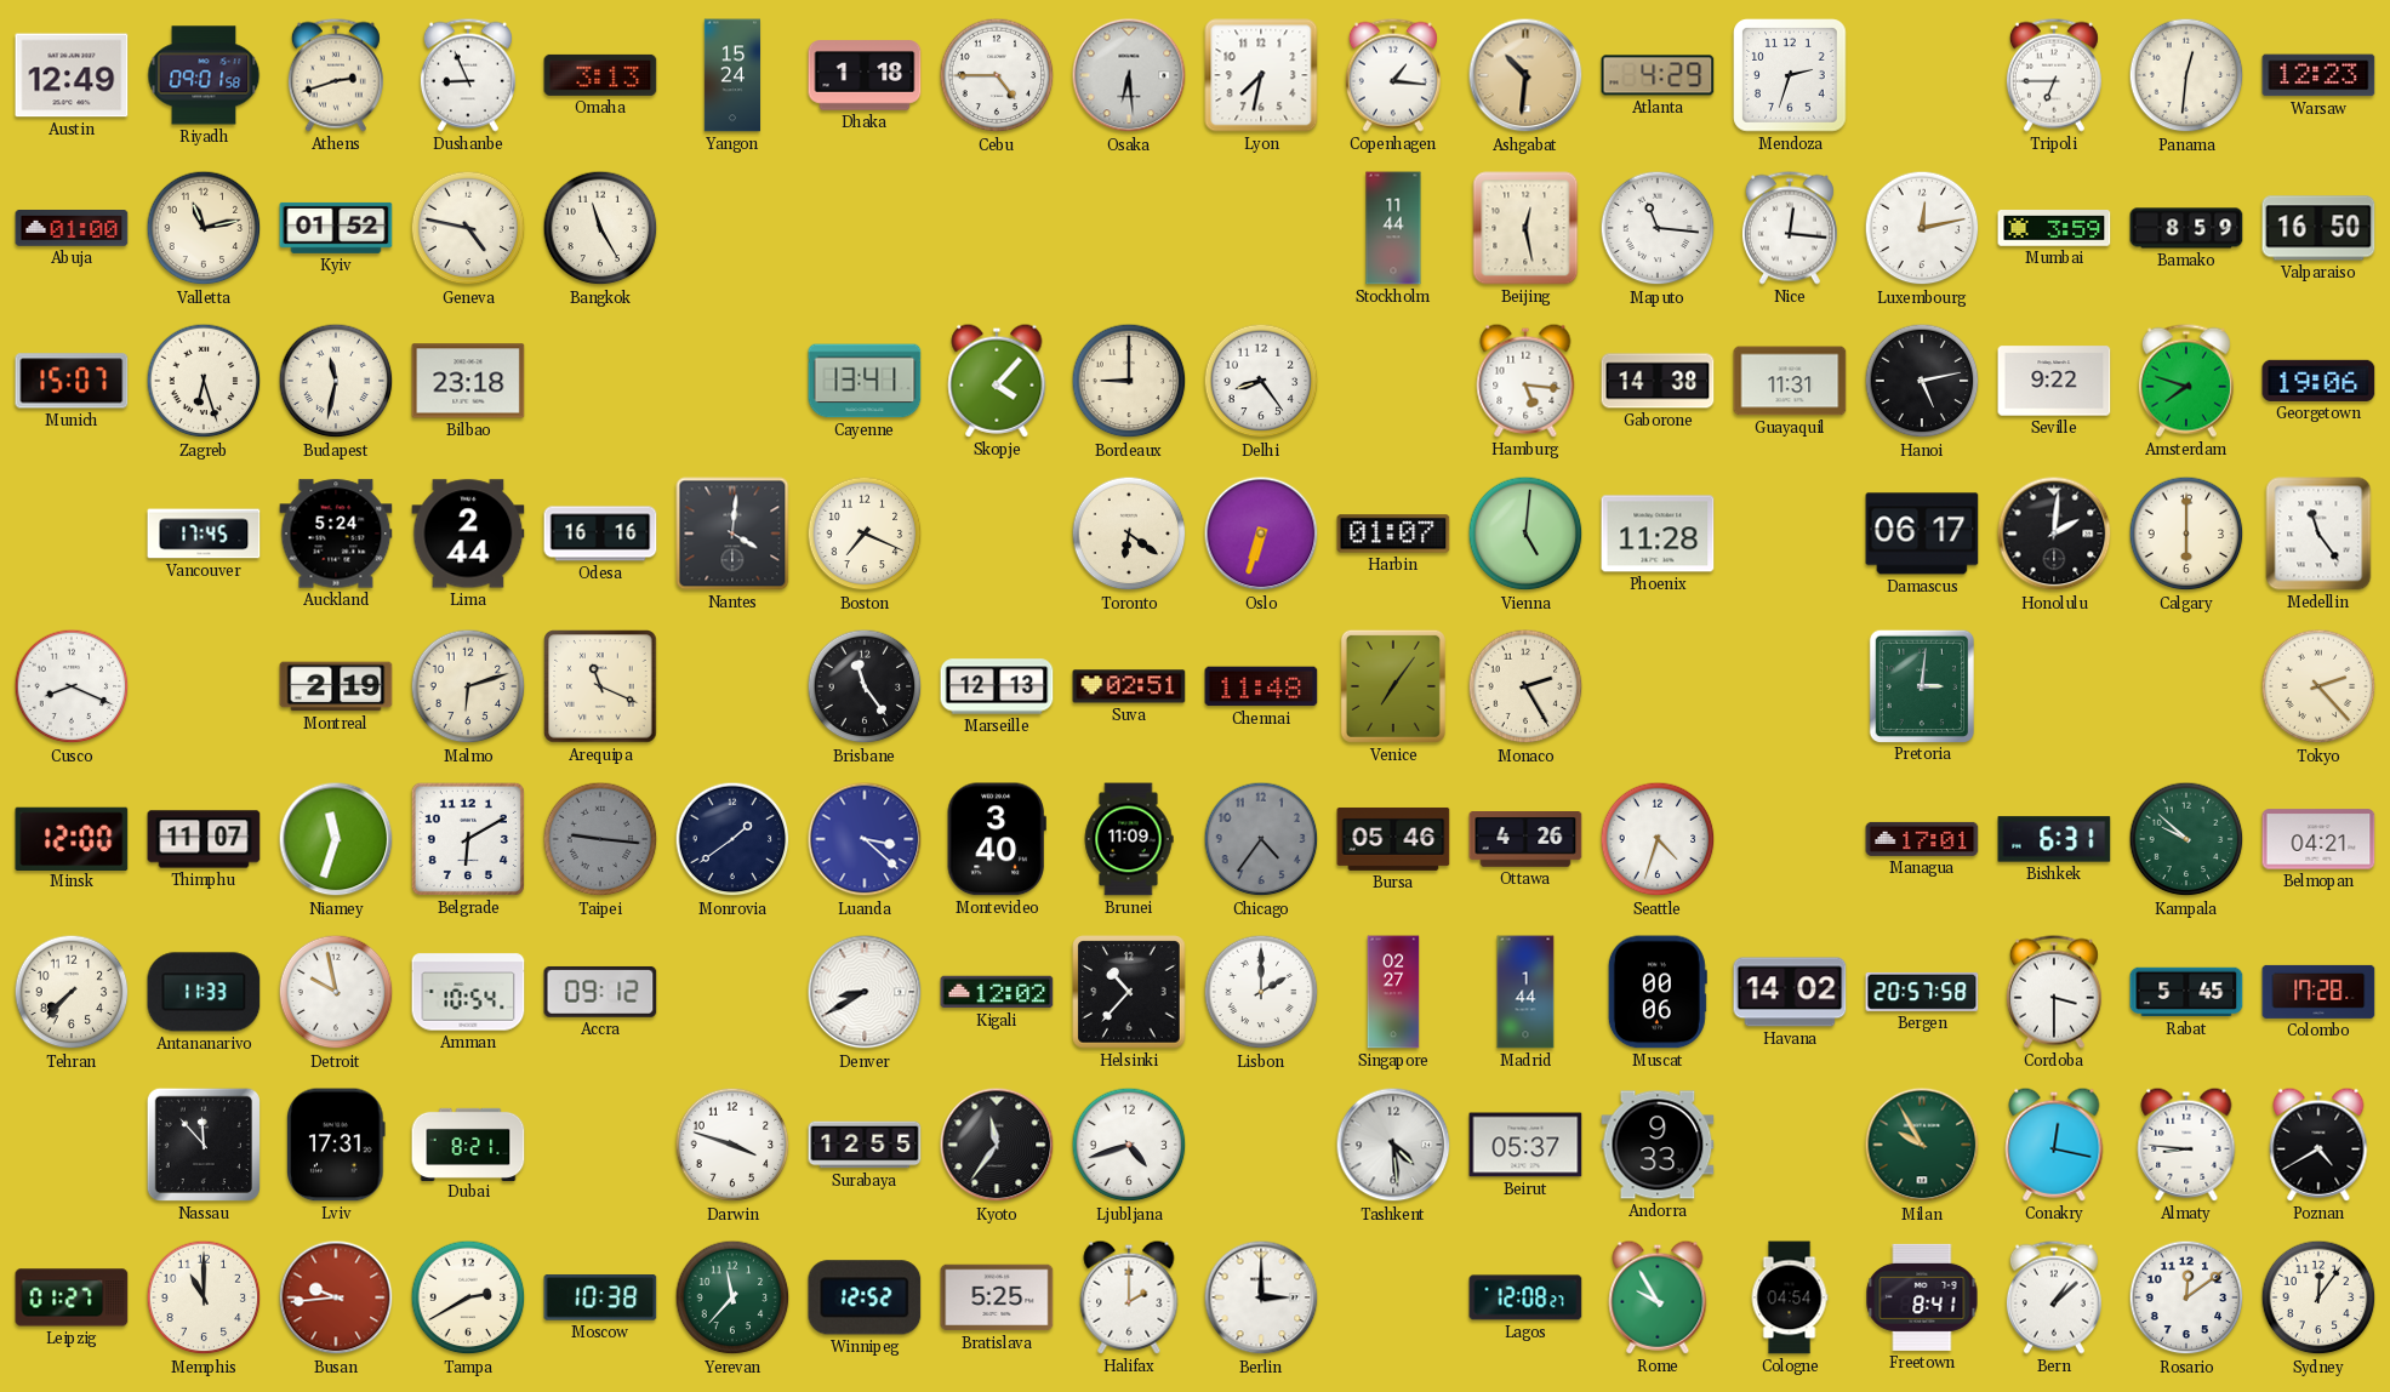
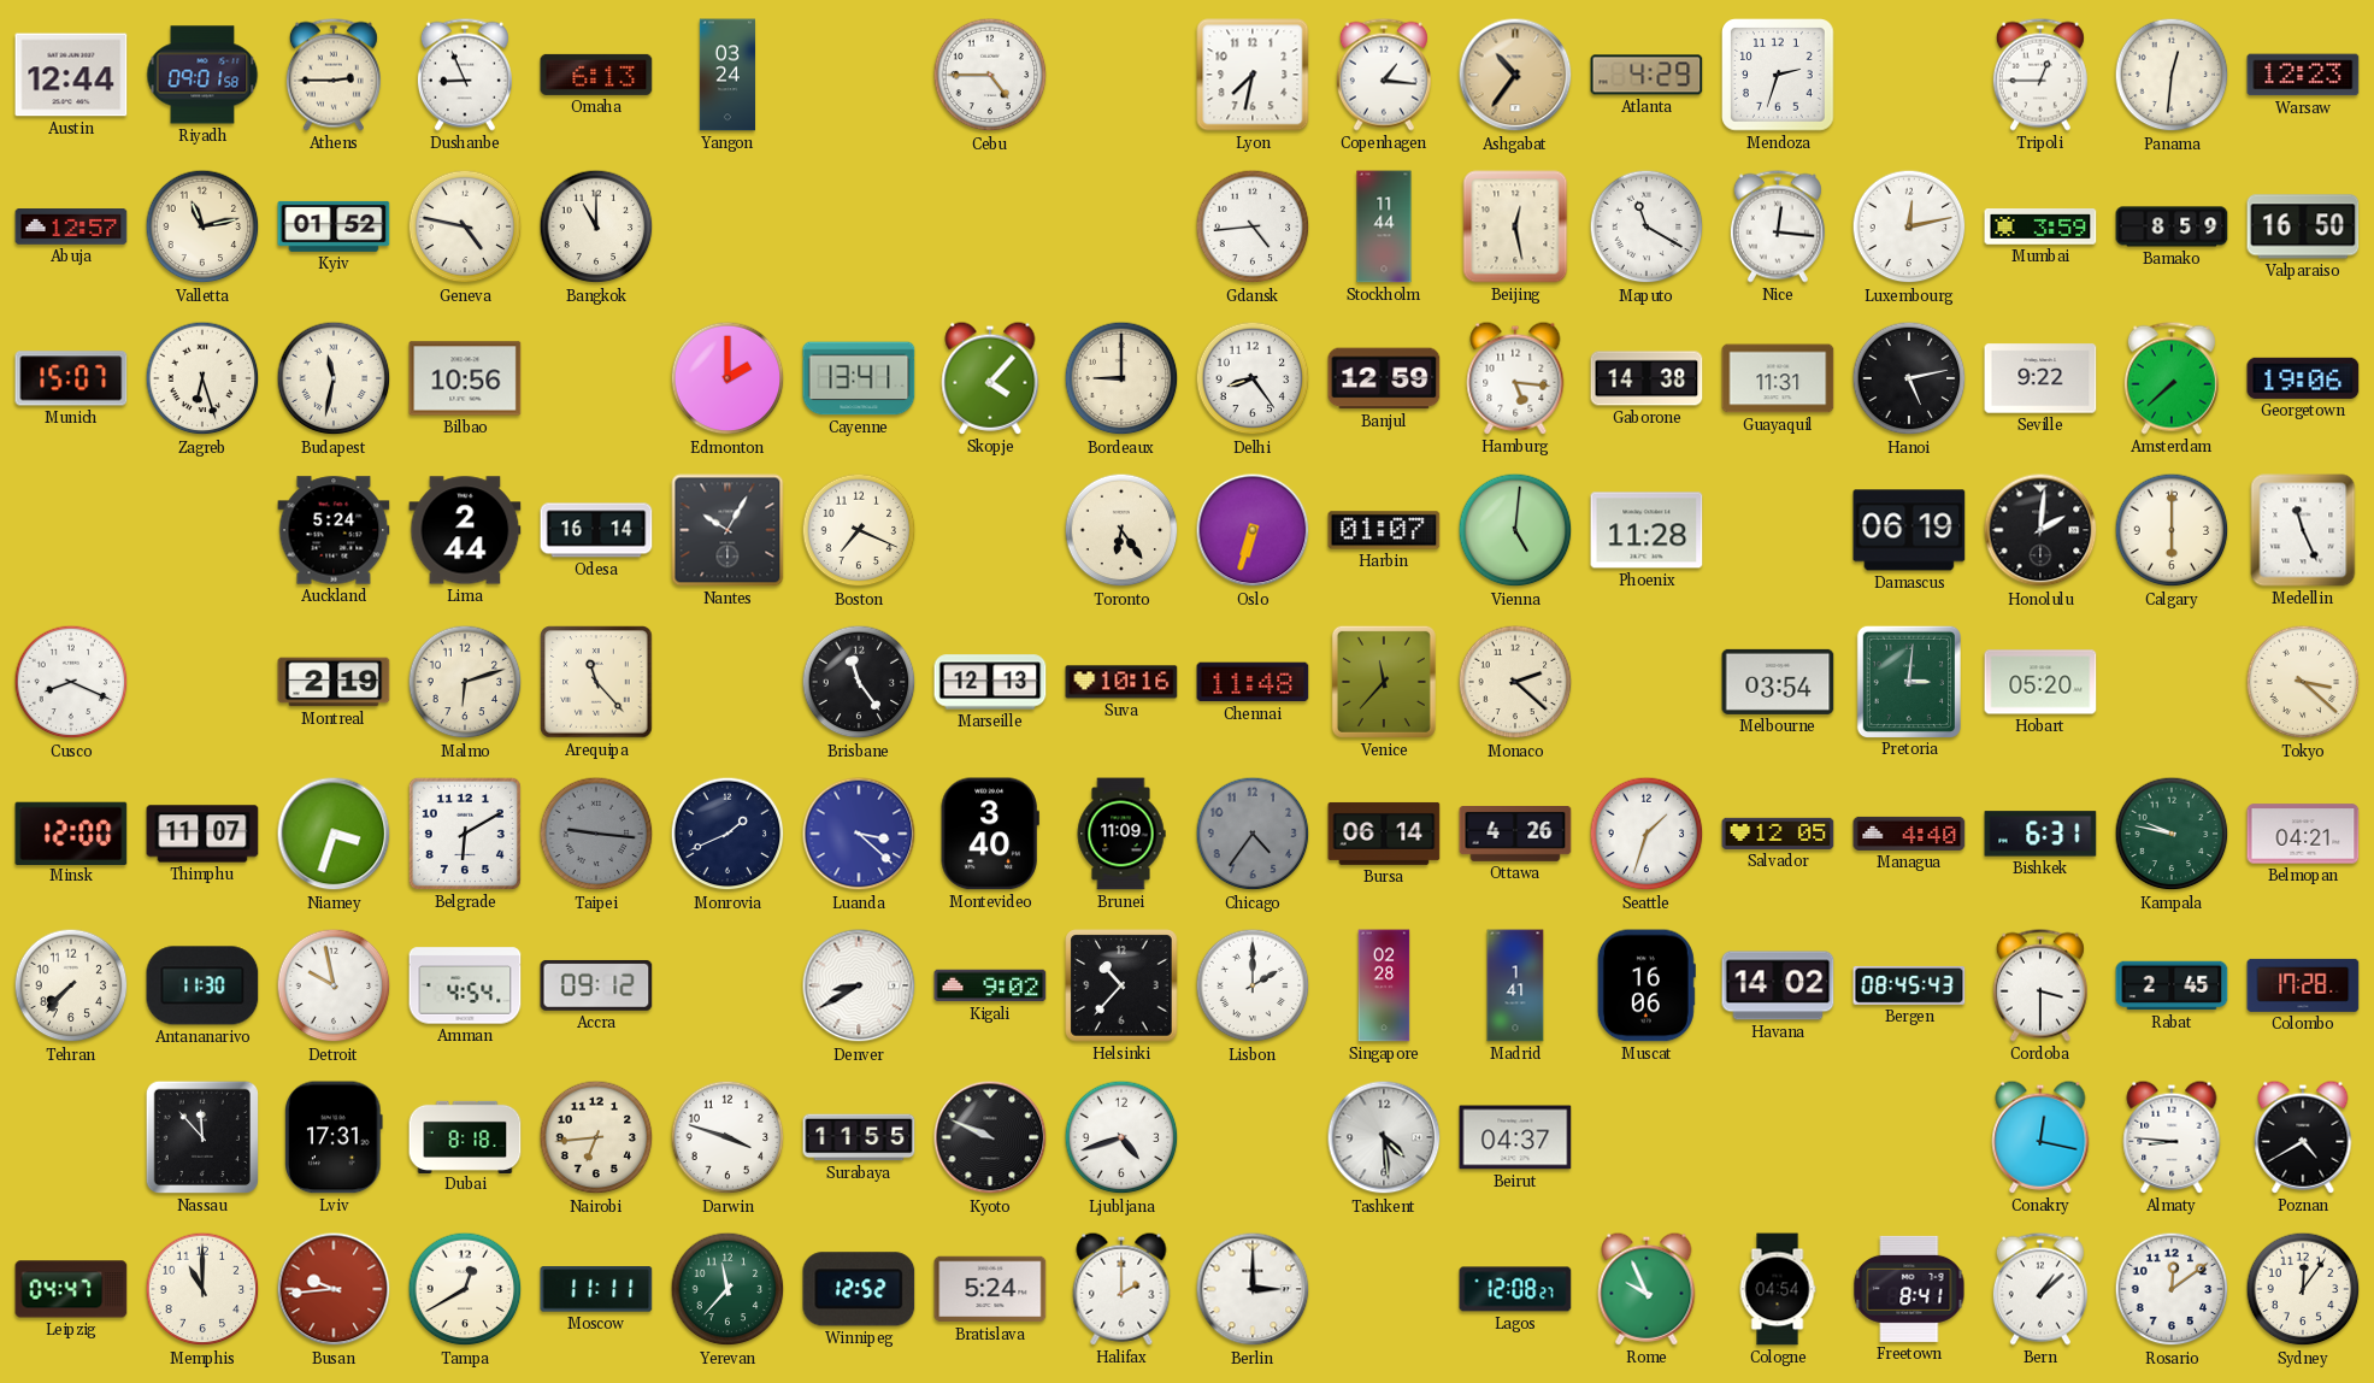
Austin: 12:49 -> 12:44 (71, 75)
Athens: 2:42 -> 2:45 (334, 75)
Omaha: 3:13 -> 6:13 (596, 75)
Yangon: 15:24 -> 03:24 (726, 75)
Dhaka: 1:18 -> none (865, 75)
Osaka: 6:29 -> none (1129, 75)
Ashgabat: 10:31 -> 10:36 (1515, 75)
Tripoli: 6:45 -> 12:45 (2040, 75)
Abuja: 01:00 -> 12:57 (71, 228)
Bangkok: 11:25 -> 11:00 (596, 226)
Gdansk: none -> 4:44 (1253, 226)
Maputo: 11:16 -> 11:20 (1647, 226)
Bilbao: 23:18 -> 10:56 (465, 378)
Edmonton: none -> 2:00 (727, 378)
Banjul: none -> 12:59 (1384, 378)
Amsterdam: 7:48 -> 7:38 (2172, 378)
Vancouver: 17:45 -> none (204, 534)
Odesa: 16:16 -> 16:14 (596, 530)
Nantes: 4:01 -> 10:05 (727, 530)
Toronto: 6:21 -> 6:24 (1121, 530)
Damascus: 06:17 -> 06:19 (1909, 530)
Medellin: 11:24 -> 11:26 (2303, 530)
Arequipa: 11:19 -> 11:23 (596, 682)
Suva: 02:51 -> 10:16 (1121, 682)
Venice: 7:06 -> 11:37 (1384, 682)
Monaco: 2:25 -> 2:22 (1515, 682)
Melbourne: none -> 03:54 (1778, 682)
Hobart: none -> 05:20 (2040, 682)
Tokyo: 2:23 -> 3:22 (2303, 682)
Niamey: 11:33 -> 3:33 (334, 834)
Monrovia: 1:39 -> 1:41 (727, 834)
Bursa: 05:46 -> 06:14 (1384, 834)
Seattle: 4:33 -> 1:33 (1647, 834)
Salvador: none -> 12:05 (1778, 834)
Managua: 17:01 -> 4:40 (1909, 834)
Kampala: 9:52 -> 9:47 (2172, 834)
Antananarivo: 11:33 -> 11:30 (202, 985)
Amman: 10:54 -> 4:54 (465, 985)
Kigali: 12:02 -> 9:02 (990, 985)
Singapore: 02:27 -> 02:28 (1384, 985)
Madrid: 1:44 -> 1:41 (1515, 985)
Muscat: 00:06 -> 16:06 (1647, 985)
Bergen: 20:57 -> 08:45 (1909, 985)
Rabat: 5:45 -> 2:45 (2172, 985)
Dubai: 8:21 -> 8:18 (465, 1136)
Nairobi: none -> 6:44 (596, 1137)
Surabaya: 12:55 -> 11:55 (859, 1137)
Kyoto: 11:36 -> 9:49 (990, 1137)
Beirut: 05:37 -> 04:37 (1515, 1137)
Andorra: 9:33 -> none (1658, 1145)
Milan: 9:55 -> none (1922, 1145)
Leipzig: 01:27 -> 04:47 (71, 1289)
Tampa: 2:40 -> 12:40 (465, 1289)
Moscow: 10:38 -> 11:11 (596, 1289)
Bratislava: 5:25 -> 5:24 (990, 1289)
Rome: 9:55 -> 9:56 (1647, 1289)
